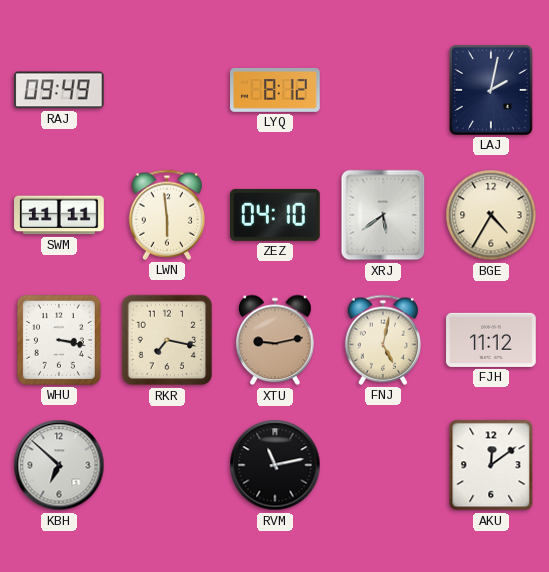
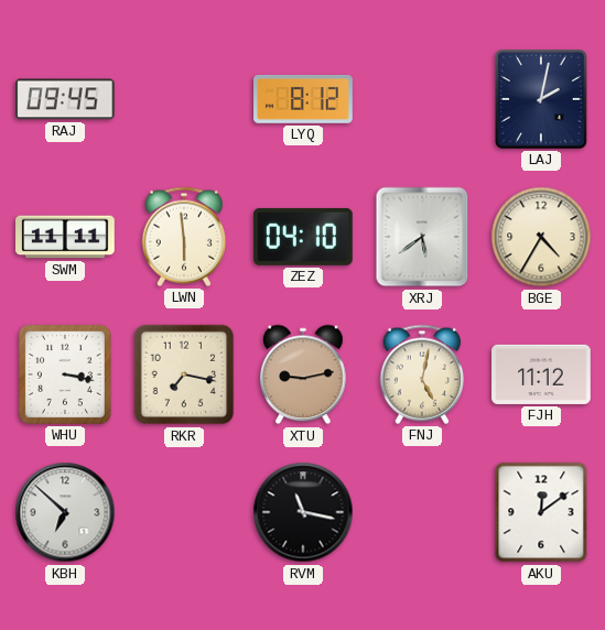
RAJ: 09:49 -> 09:45 (65, 99)
RVM: 11:13 -> 11:17 (303, 512)
